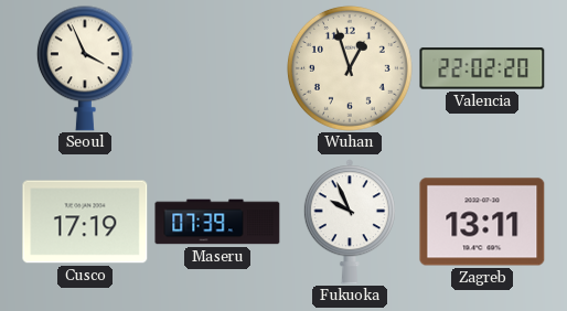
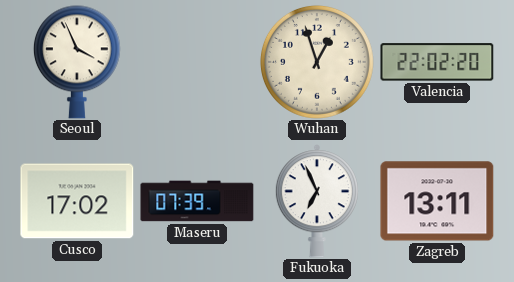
Cusco: 17:19 -> 17:02 (77, 201)
Fukuoka: 9:56 -> 6:56 (317, 201)
